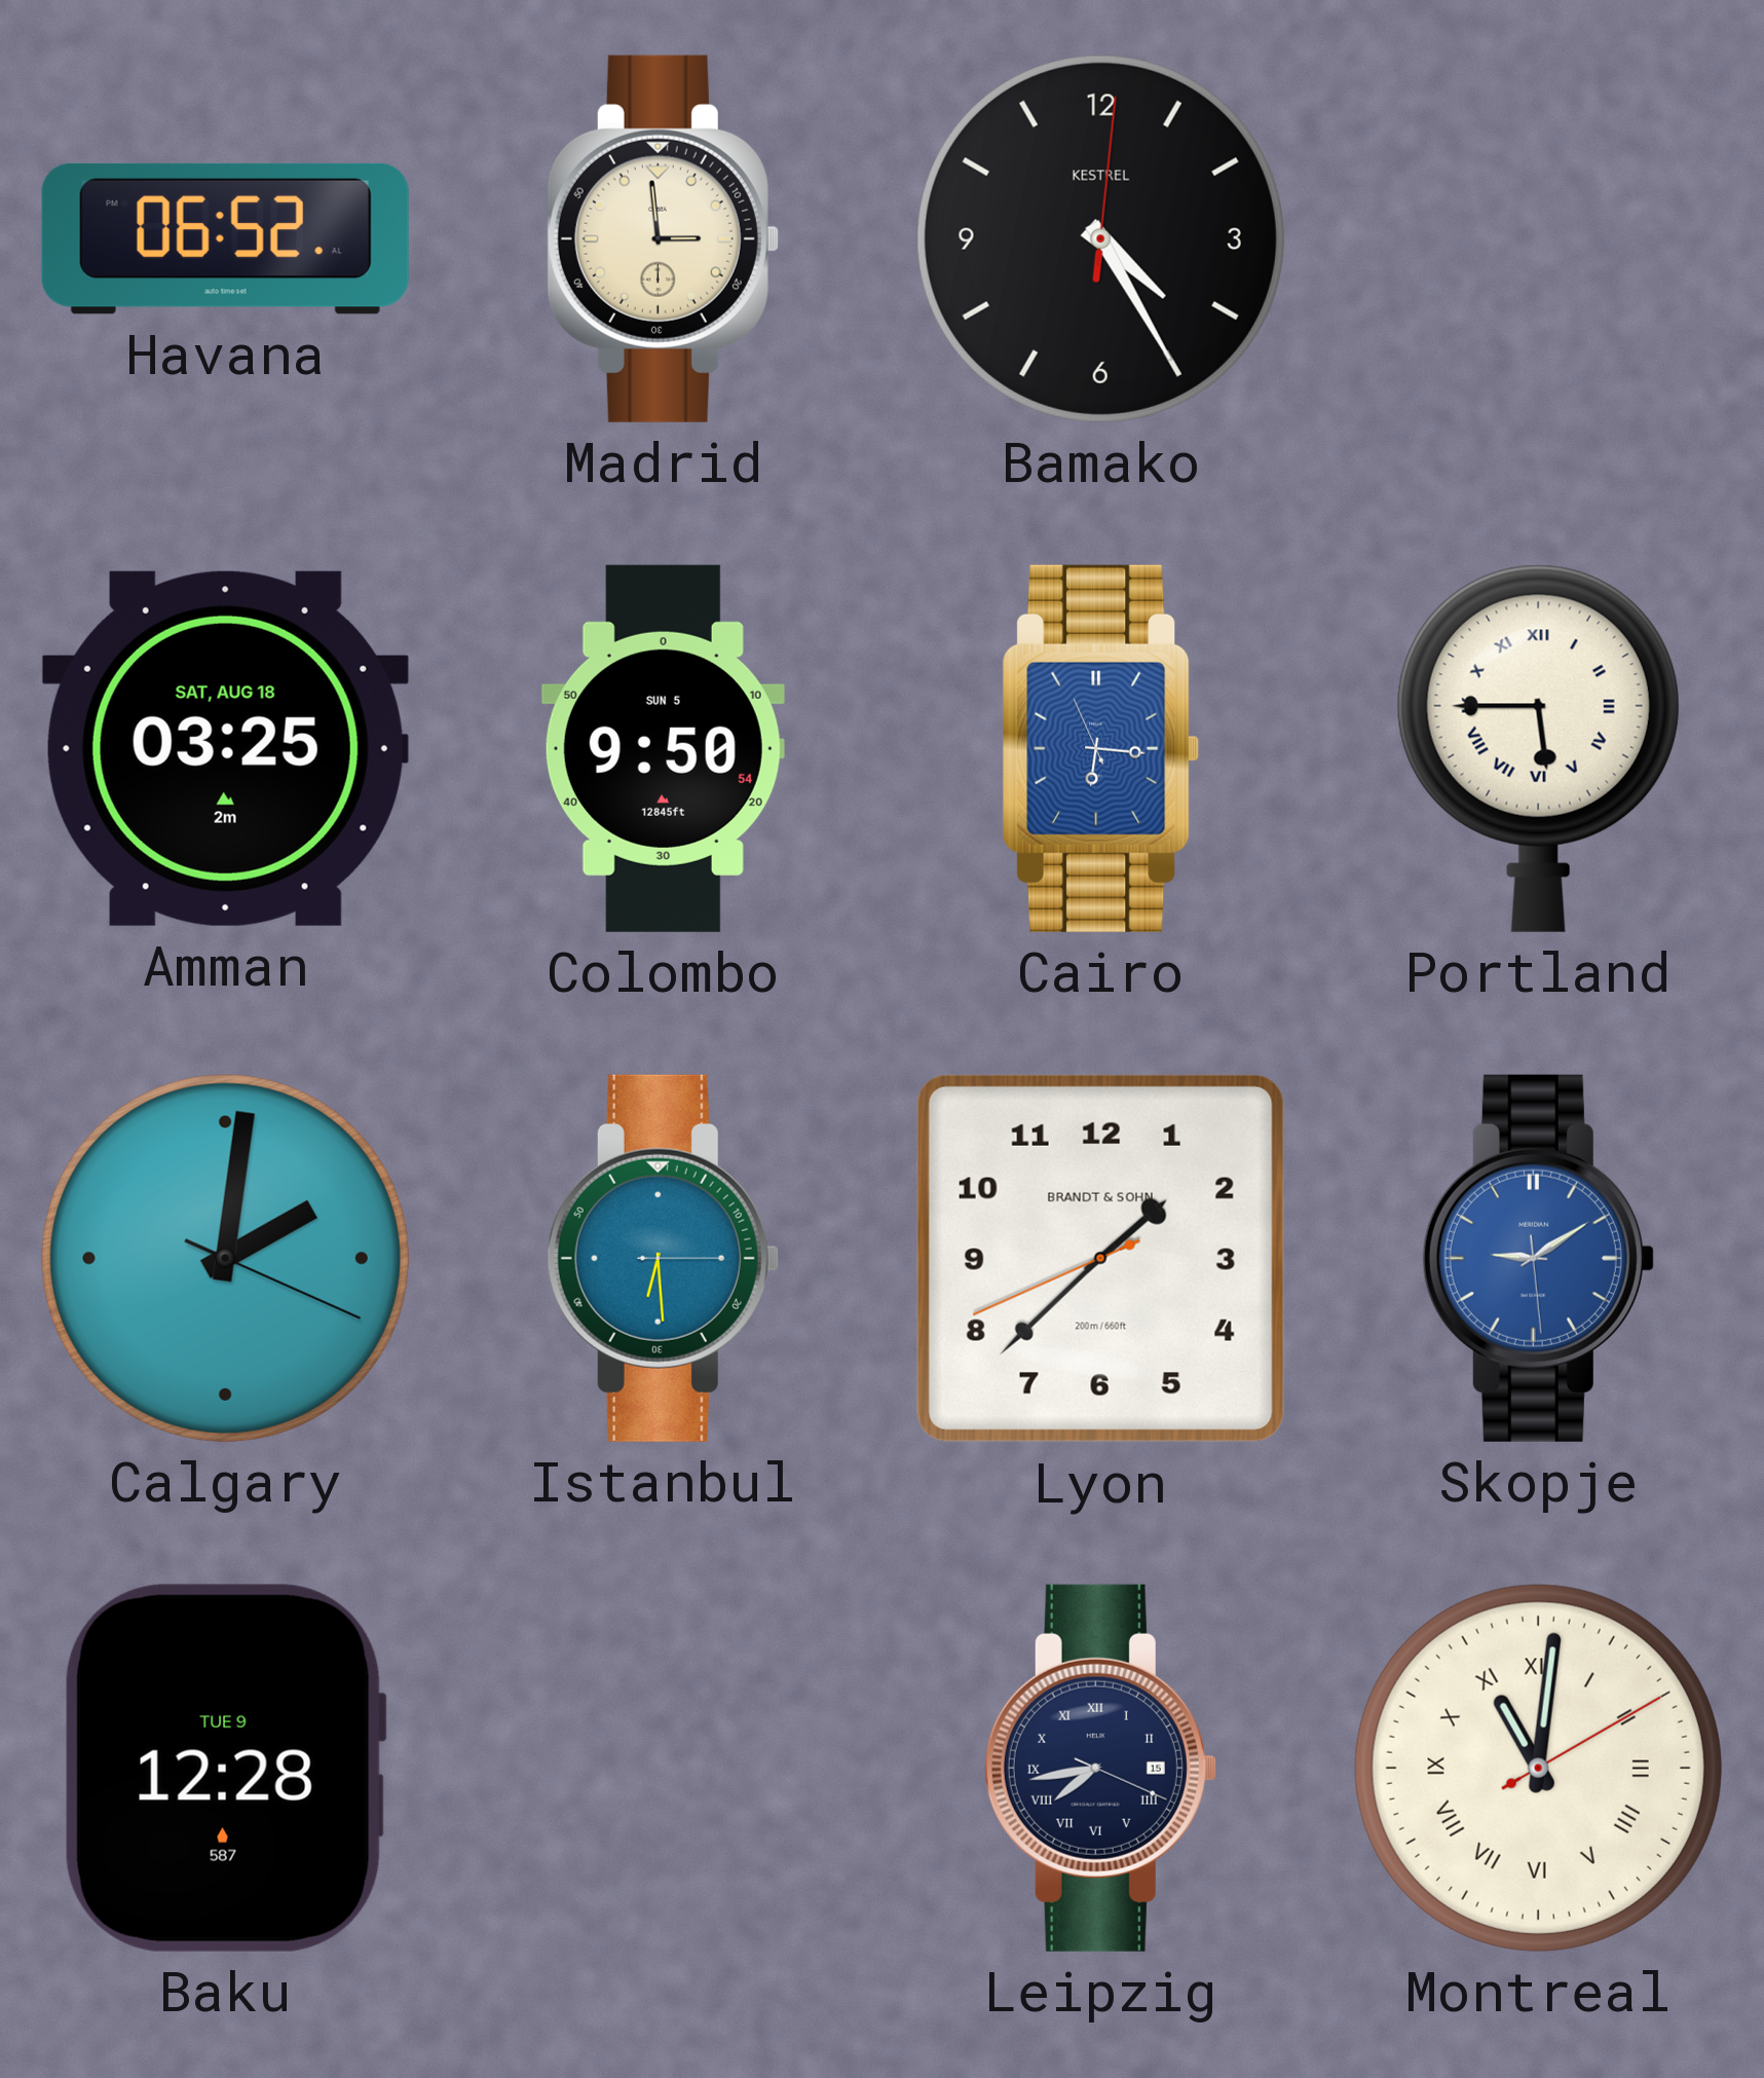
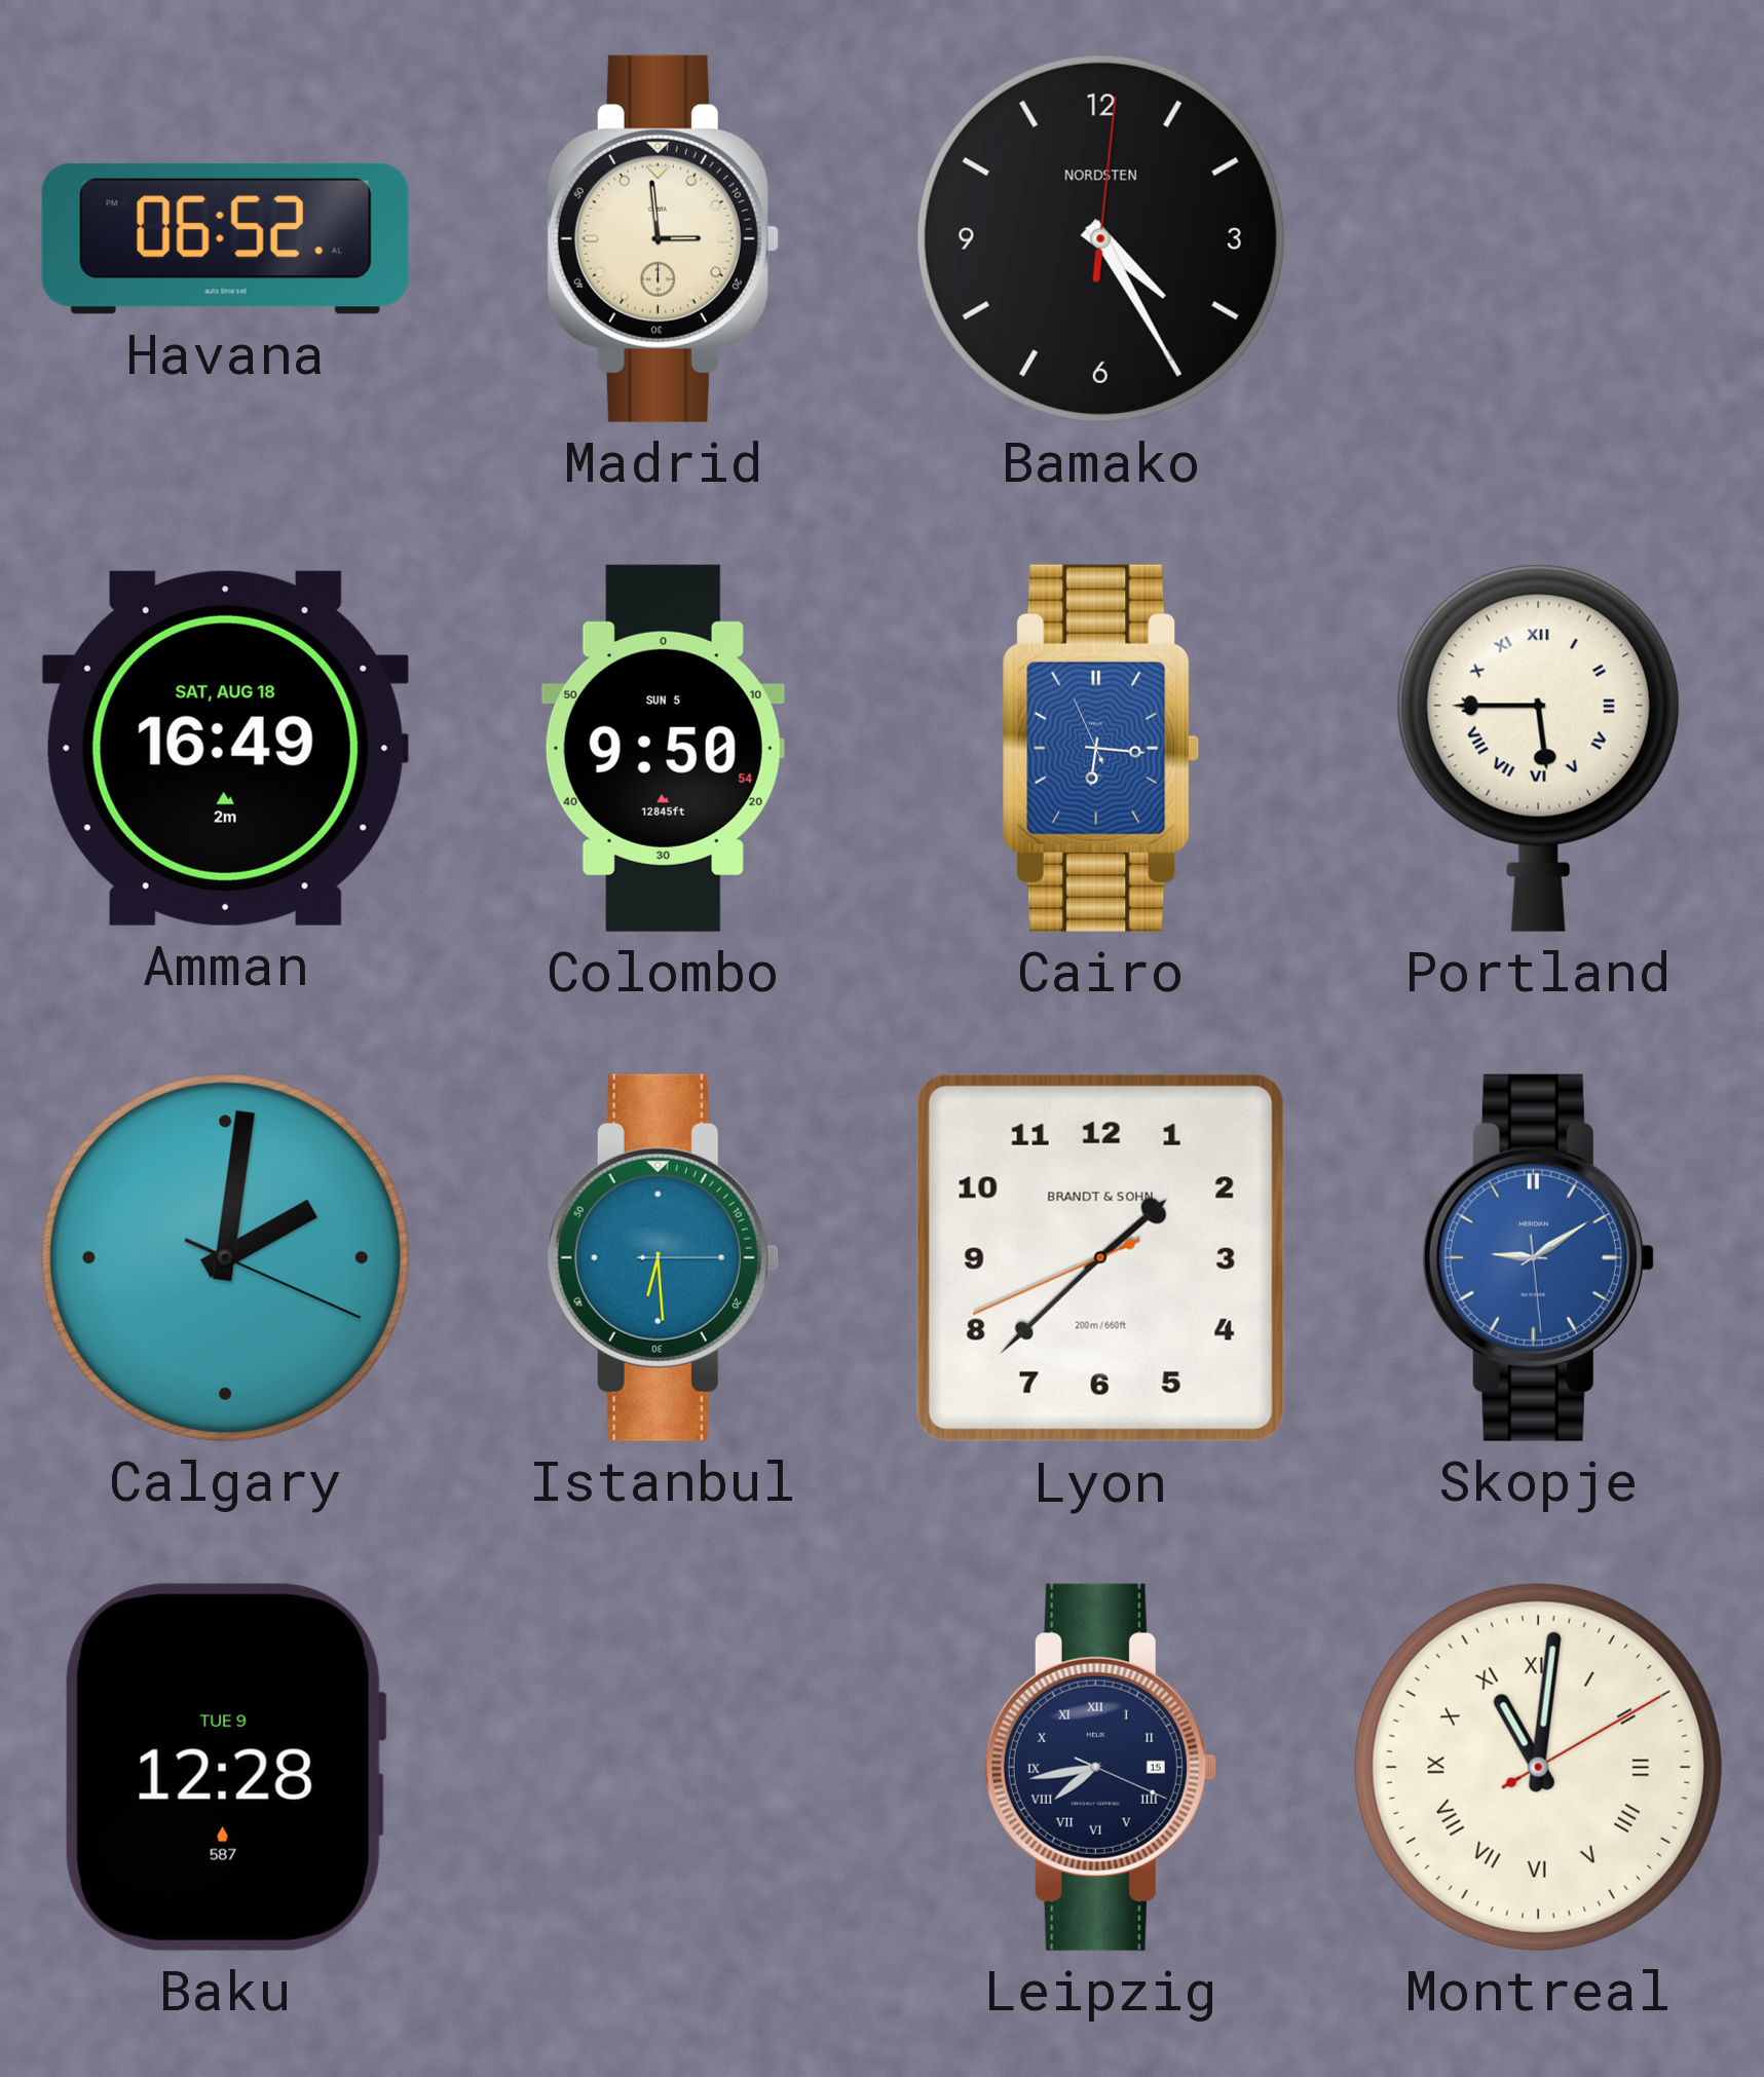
Bamako brand: KESTREL -> NORDSTEN (1100, 238)
Amman: 03:25 -> 16:49 (225, 748)
